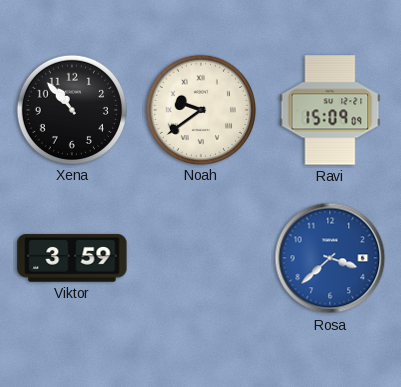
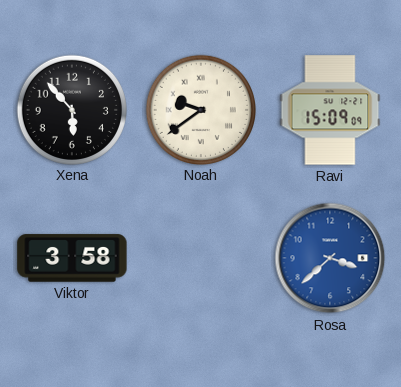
Xena: 10:53 -> 5:53 (71, 109)
Viktor: 3:59 -> 3:58 (72, 258)
